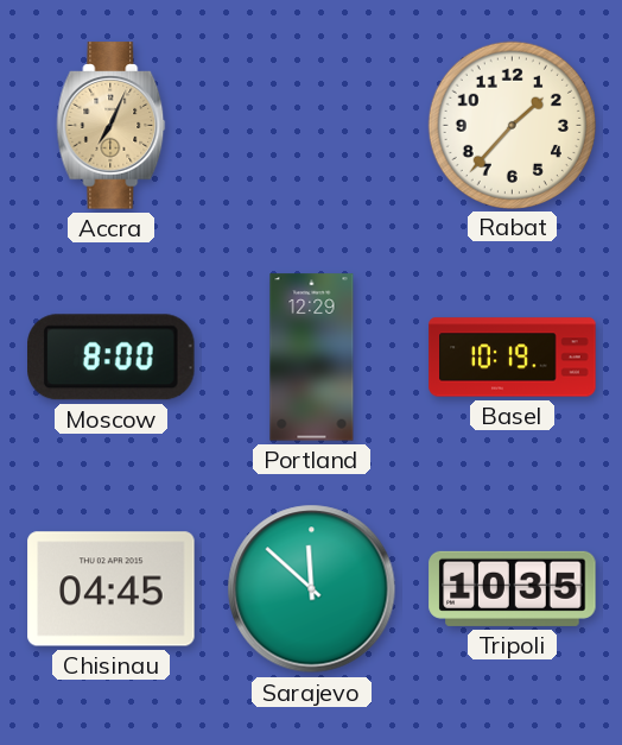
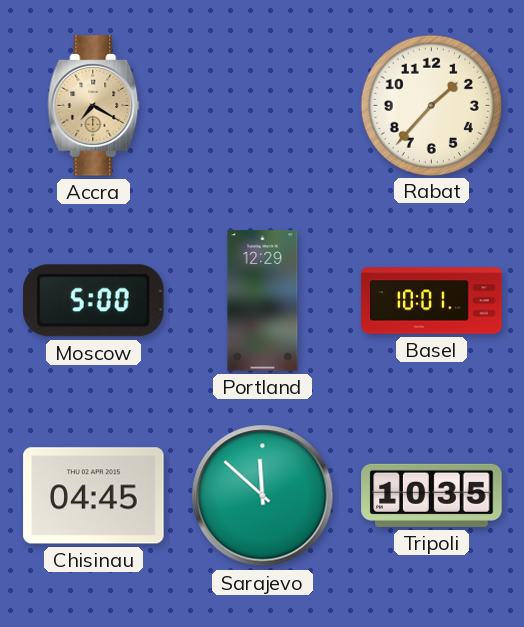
Accra: 7:04 -> 7:20 (94, 106)
Moscow: 8:00 -> 5:00 (94, 301)
Basel: 10:19 -> 10:01 (432, 301)
